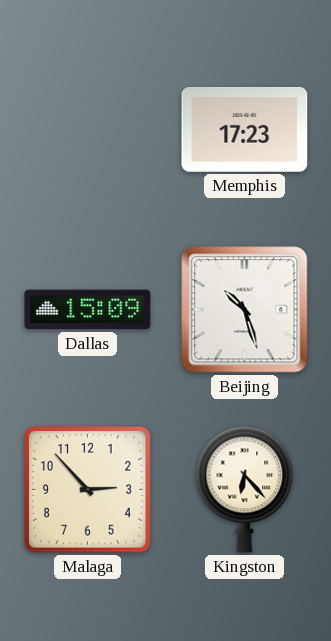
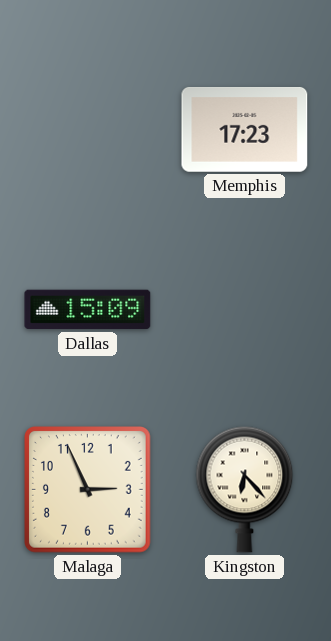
Beijing: 10:27 -> none (245, 310)
Malaga: 2:53 -> 2:56 (88, 490)
